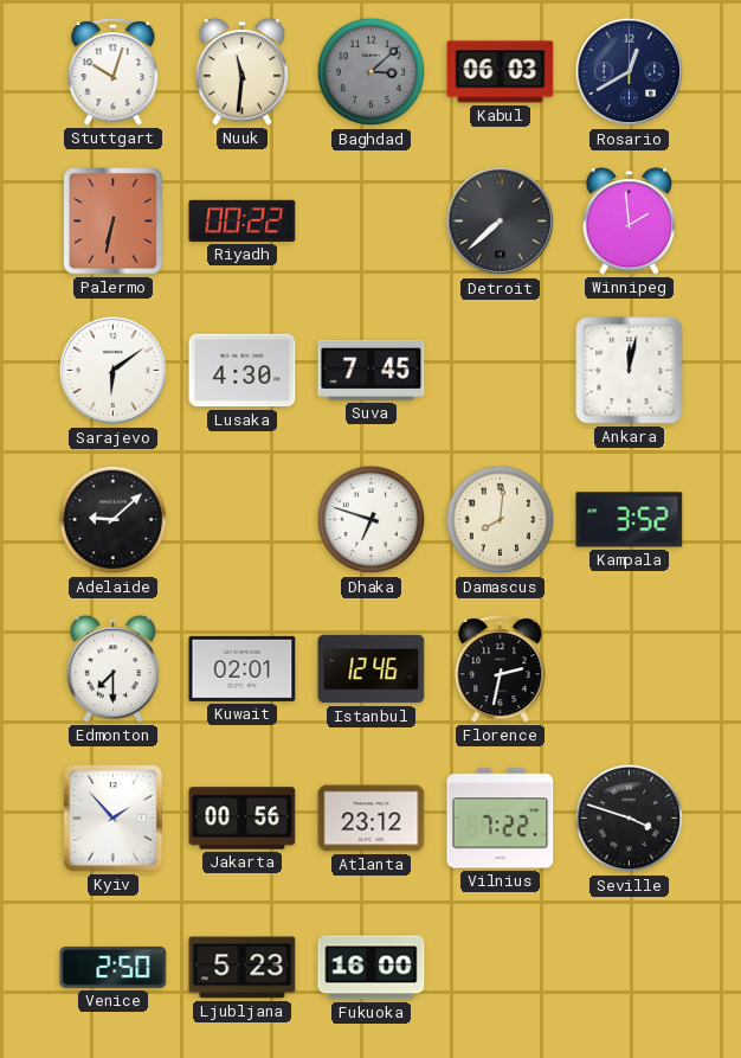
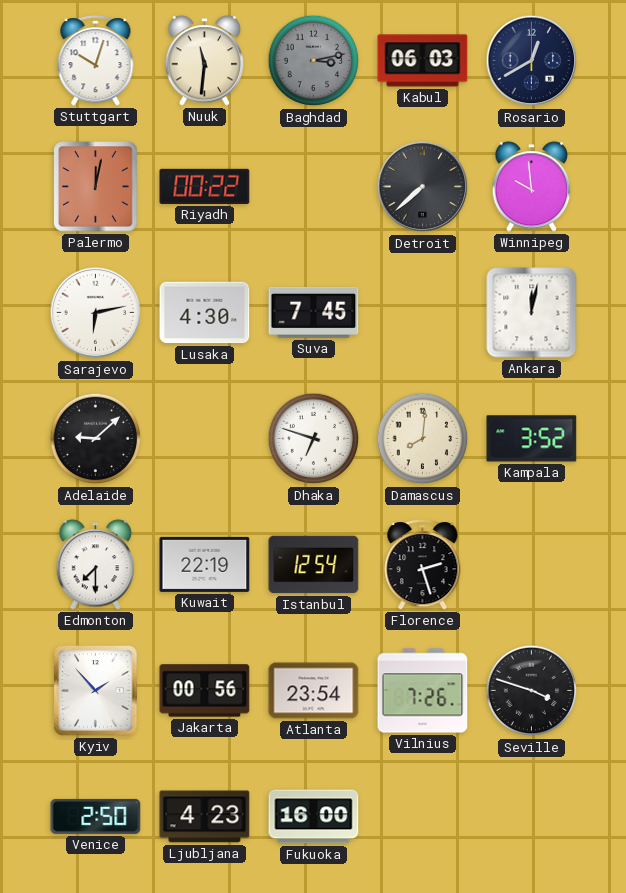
Baghdad: 3:08 -> 3:13 (314, 61)
Palermo: 6:32 -> 12:02 (96, 187)
Winnipeg: 1:59 -> 9:59 (532, 187)
Sarajevo: 6:09 -> 6:13 (96, 313)
Kuwait: 02:01 -> 22:19 (205, 564)
Istanbul: 12:46 -> 12:54 (314, 565)
Florence: 2:32 -> 2:27 (423, 565)
Atlanta: 23:12 -> 23:54 (314, 691)
Vilnius: 7:22 -> 7:26 (423, 691)
Ljubljana: 5:23 -> 4:23 (205, 817)
